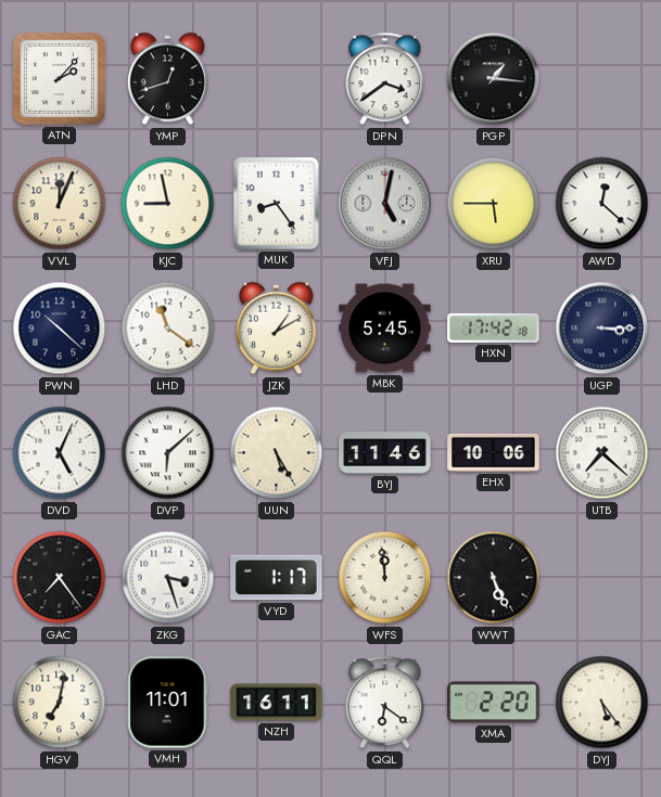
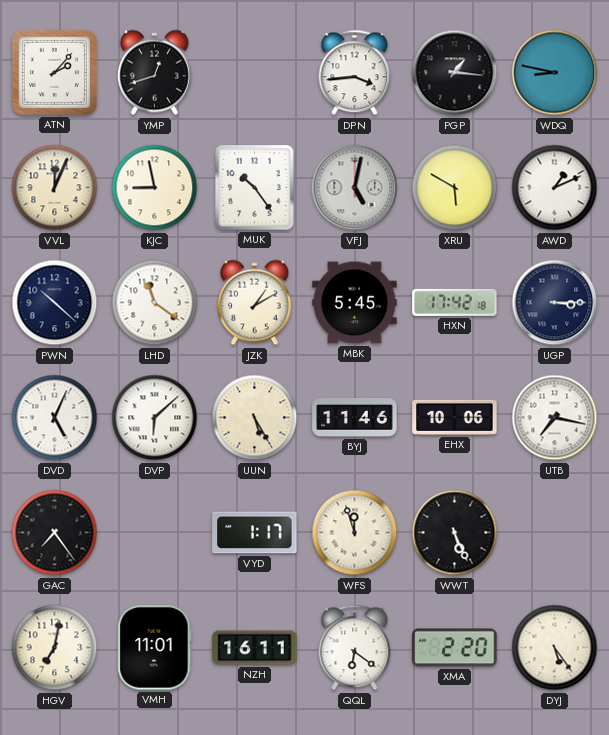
DPN: 3:39 -> 3:44 (355, 73)
WDQ: none -> 8:47 (555, 73)
MUK: 8:24 -> 10:24 (255, 188)
XRU: 5:45 -> 5:50 (455, 188)
AWD: 12:22 -> 1:11 (555, 188)
UTB: 7:22 -> 7:17 (555, 418)
ZKG: 3:27 -> none (168, 578)
WFS: 11:59 -> 11:57 (355, 533)
